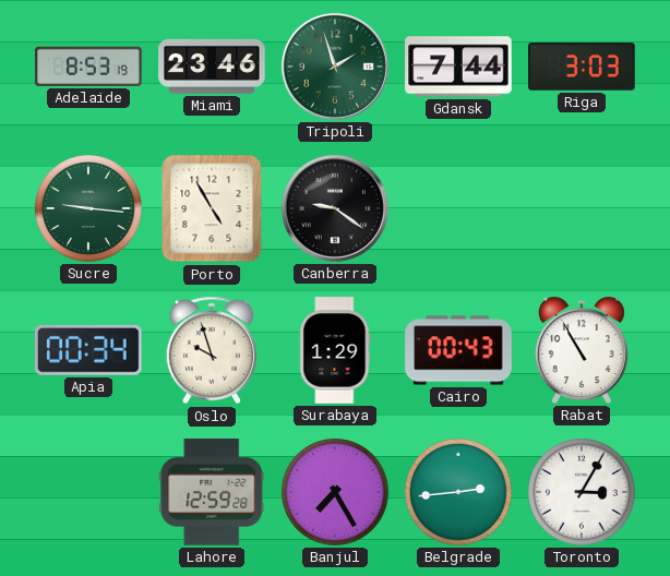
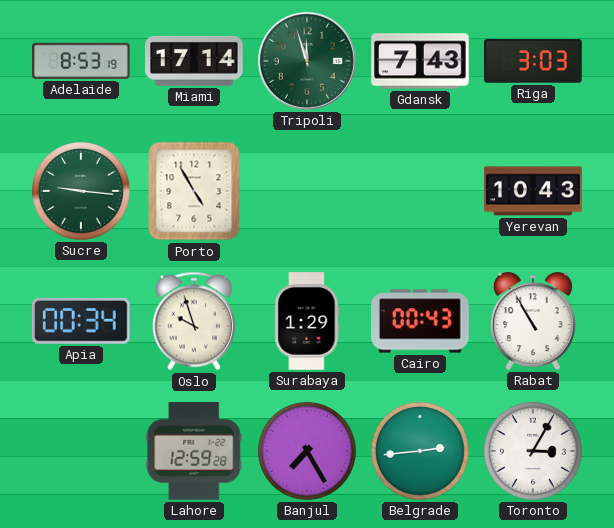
Miami: 23:46 -> 17:14 (194, 61)
Tripoli: 1:57 -> 11:57 (307, 61)
Gdansk: 7:44 -> 7:43 (420, 61)
Canberra: 9:21 -> none (335, 208)
Yerevan: none -> 10:43 (533, 191)
